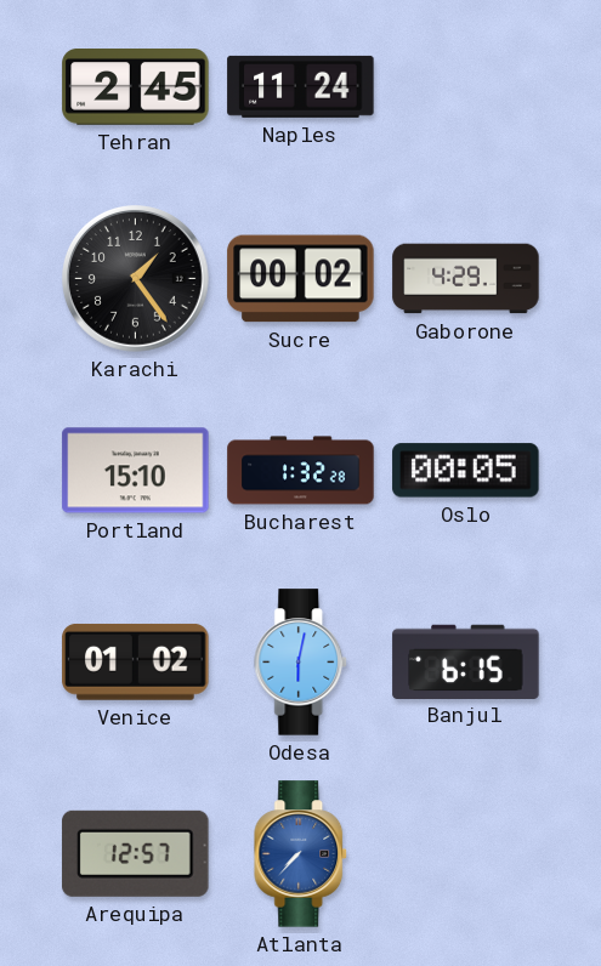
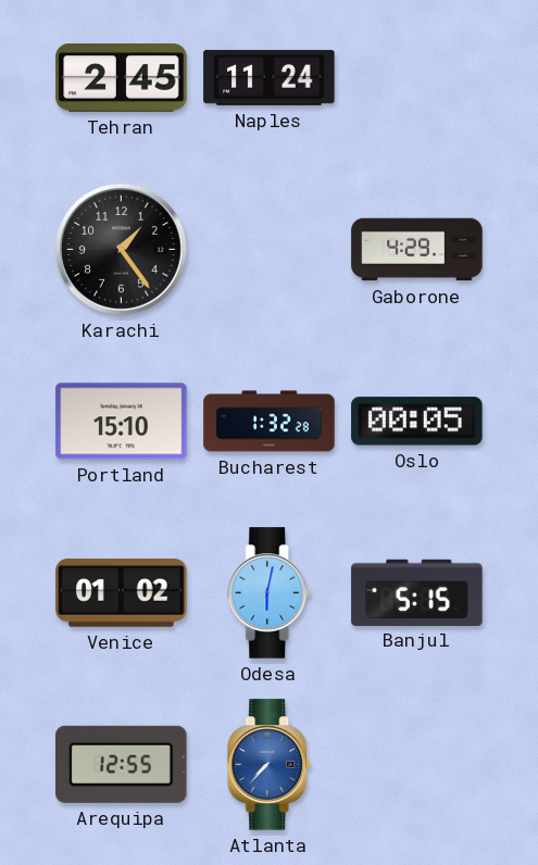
Sucre: 00:02 -> none (301, 279)
Banjul: 6:15 -> 5:15 (417, 592)
Arequipa: 12:57 -> 12:55 (122, 764)
